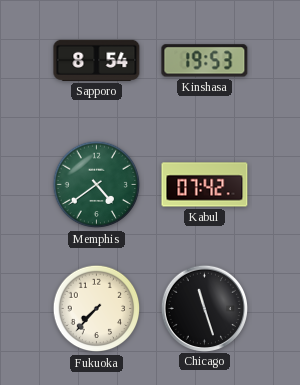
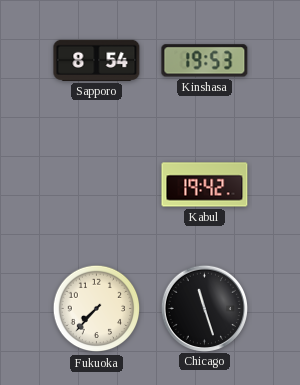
Memphis: 4:39 -> none (97, 185)
Kabul: 07:42 -> 19:42 (205, 185)
